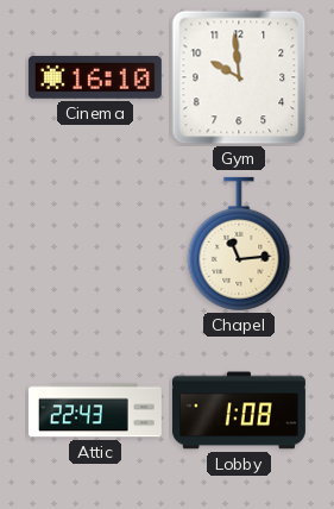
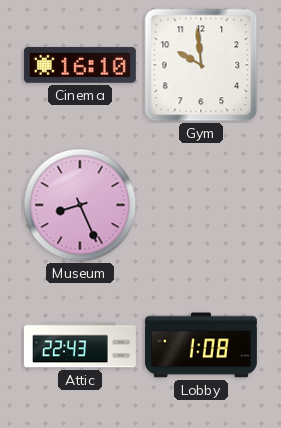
Museum: none -> 8:26 (80, 205)
Chapel: 11:14 -> none (239, 244)
